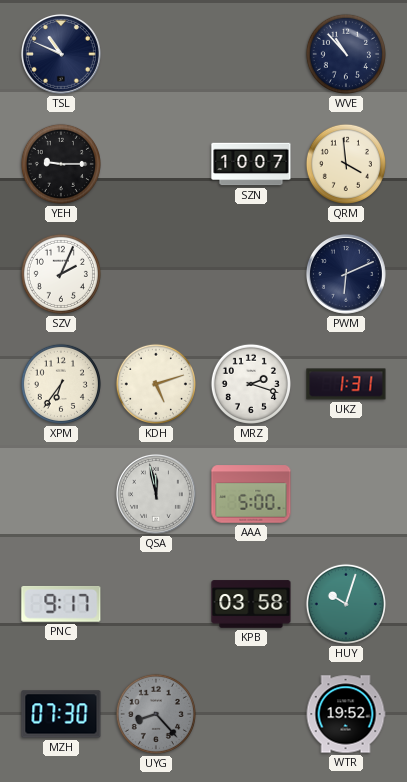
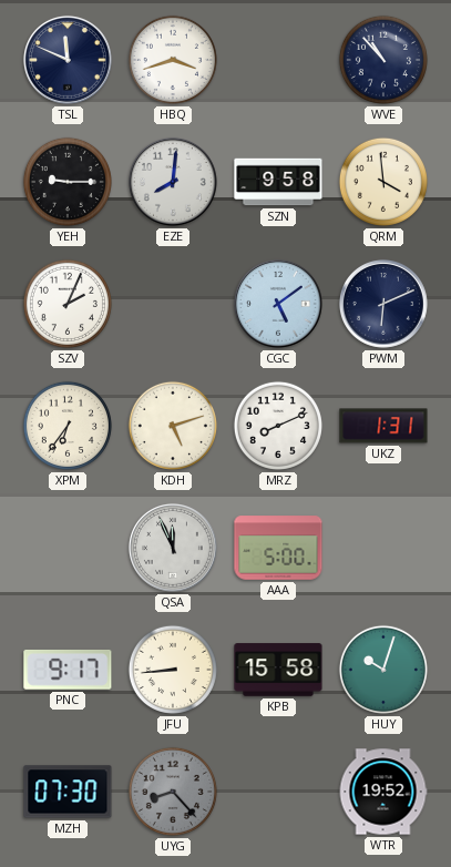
TSL: 10:49 -> 11:49 (68, 60)
HBQ: none -> 3:42 (173, 60)
EZE: none -> 8:01 (173, 182)
SZN: 10:07 -> 9:58 (278, 182)
CGC: none -> 5:09 (278, 304)
MRZ: 2:18 -> 8:11 (278, 426)
QSA: 11:58 -> 11:56 (173, 548)
JFU: none -> 8:44 (173, 670)
KPB: 03:58 -> 15:58 (278, 670)
